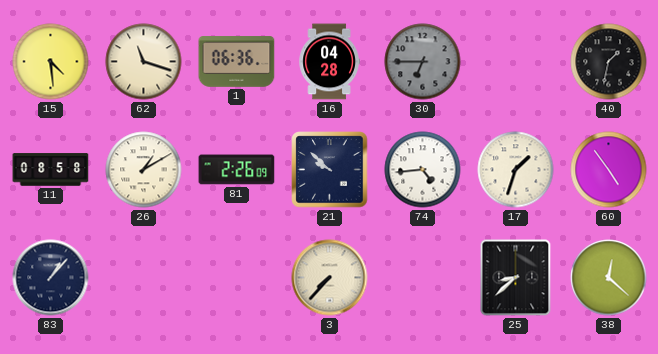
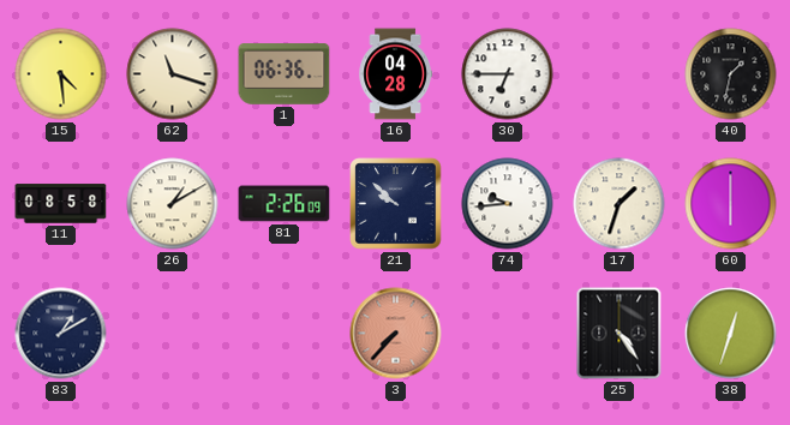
30 dial: grey -> white (508, 74)
74: 4:44 -> 9:44 (508, 204)
60: 4:54 -> 6:00 (731, 204)
83: 1:07 -> 1:10 (61, 334)
3 dial: cream -> salmon (396, 334)
25: 8:38 -> 4:24 (620, 334)
38: 12:22 -> 12:33 (731, 334)
